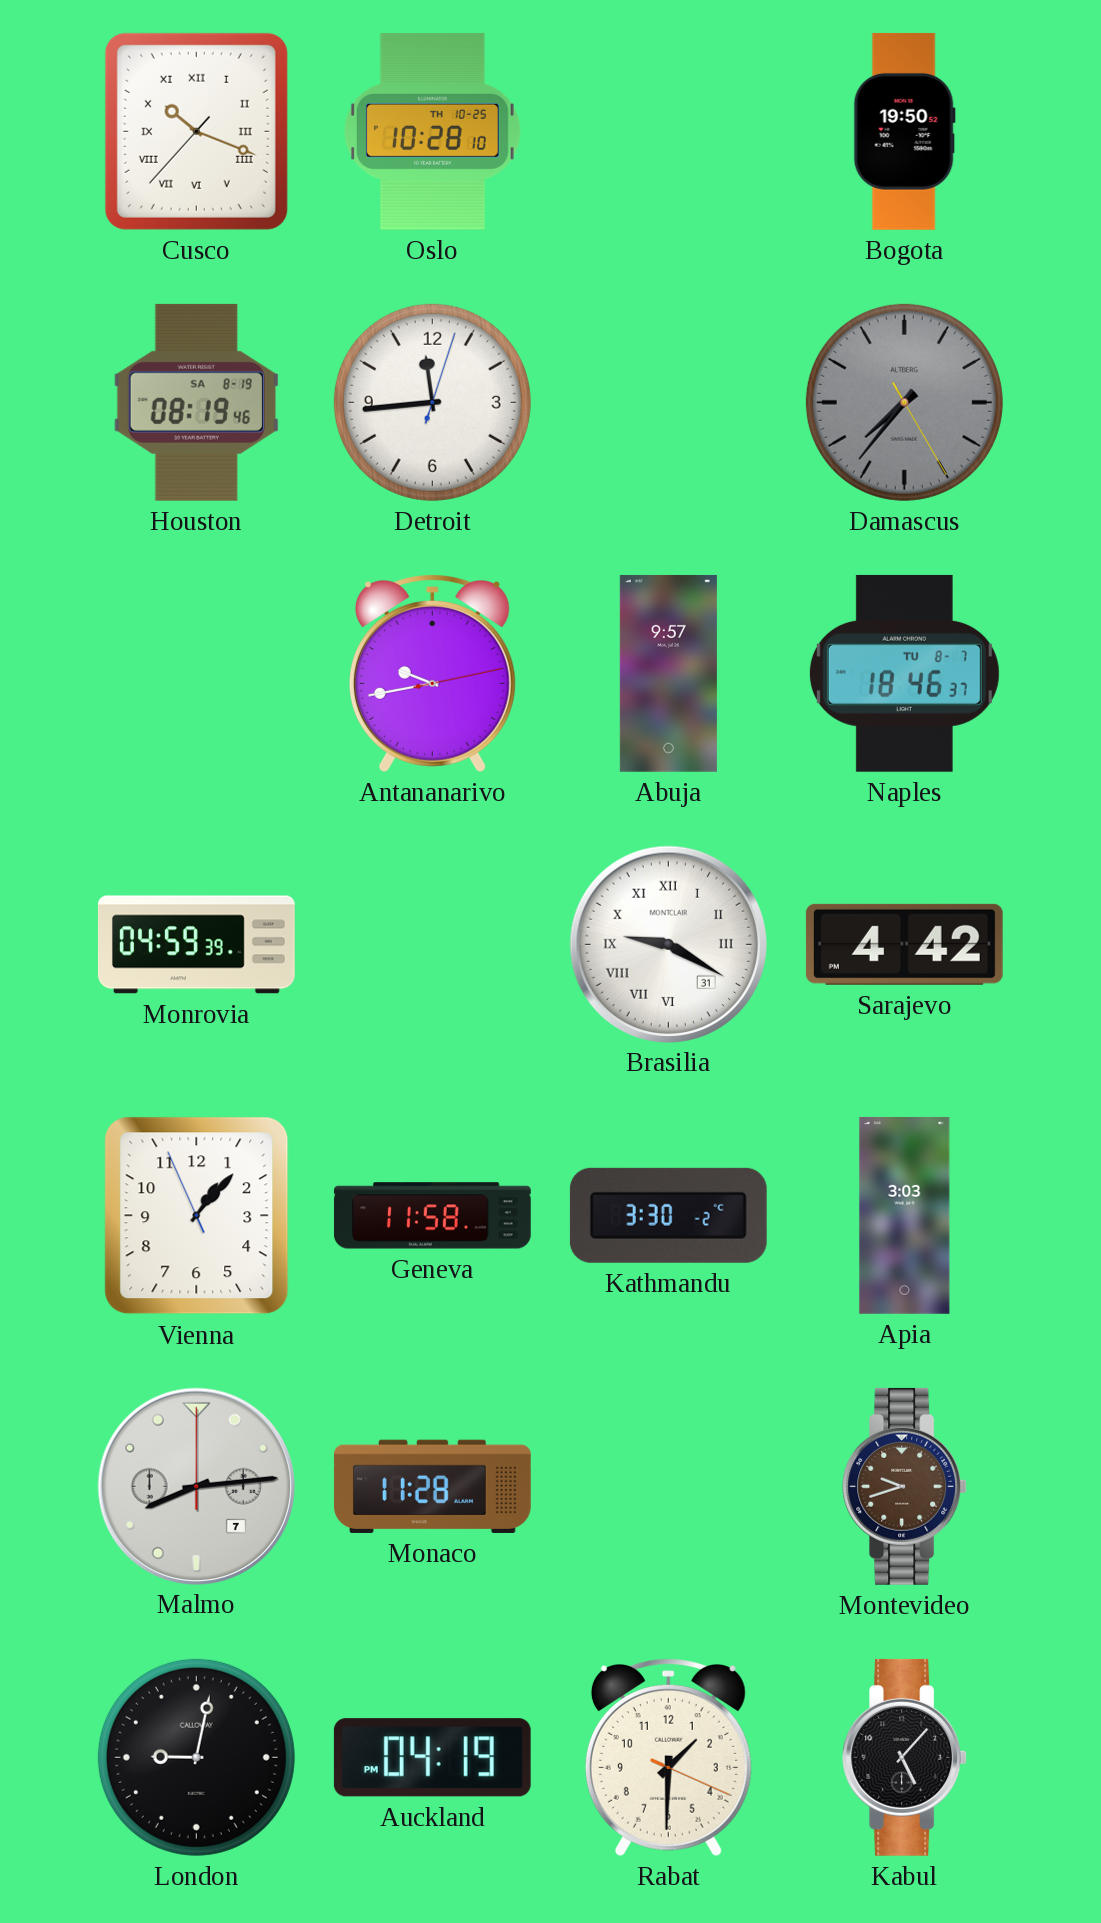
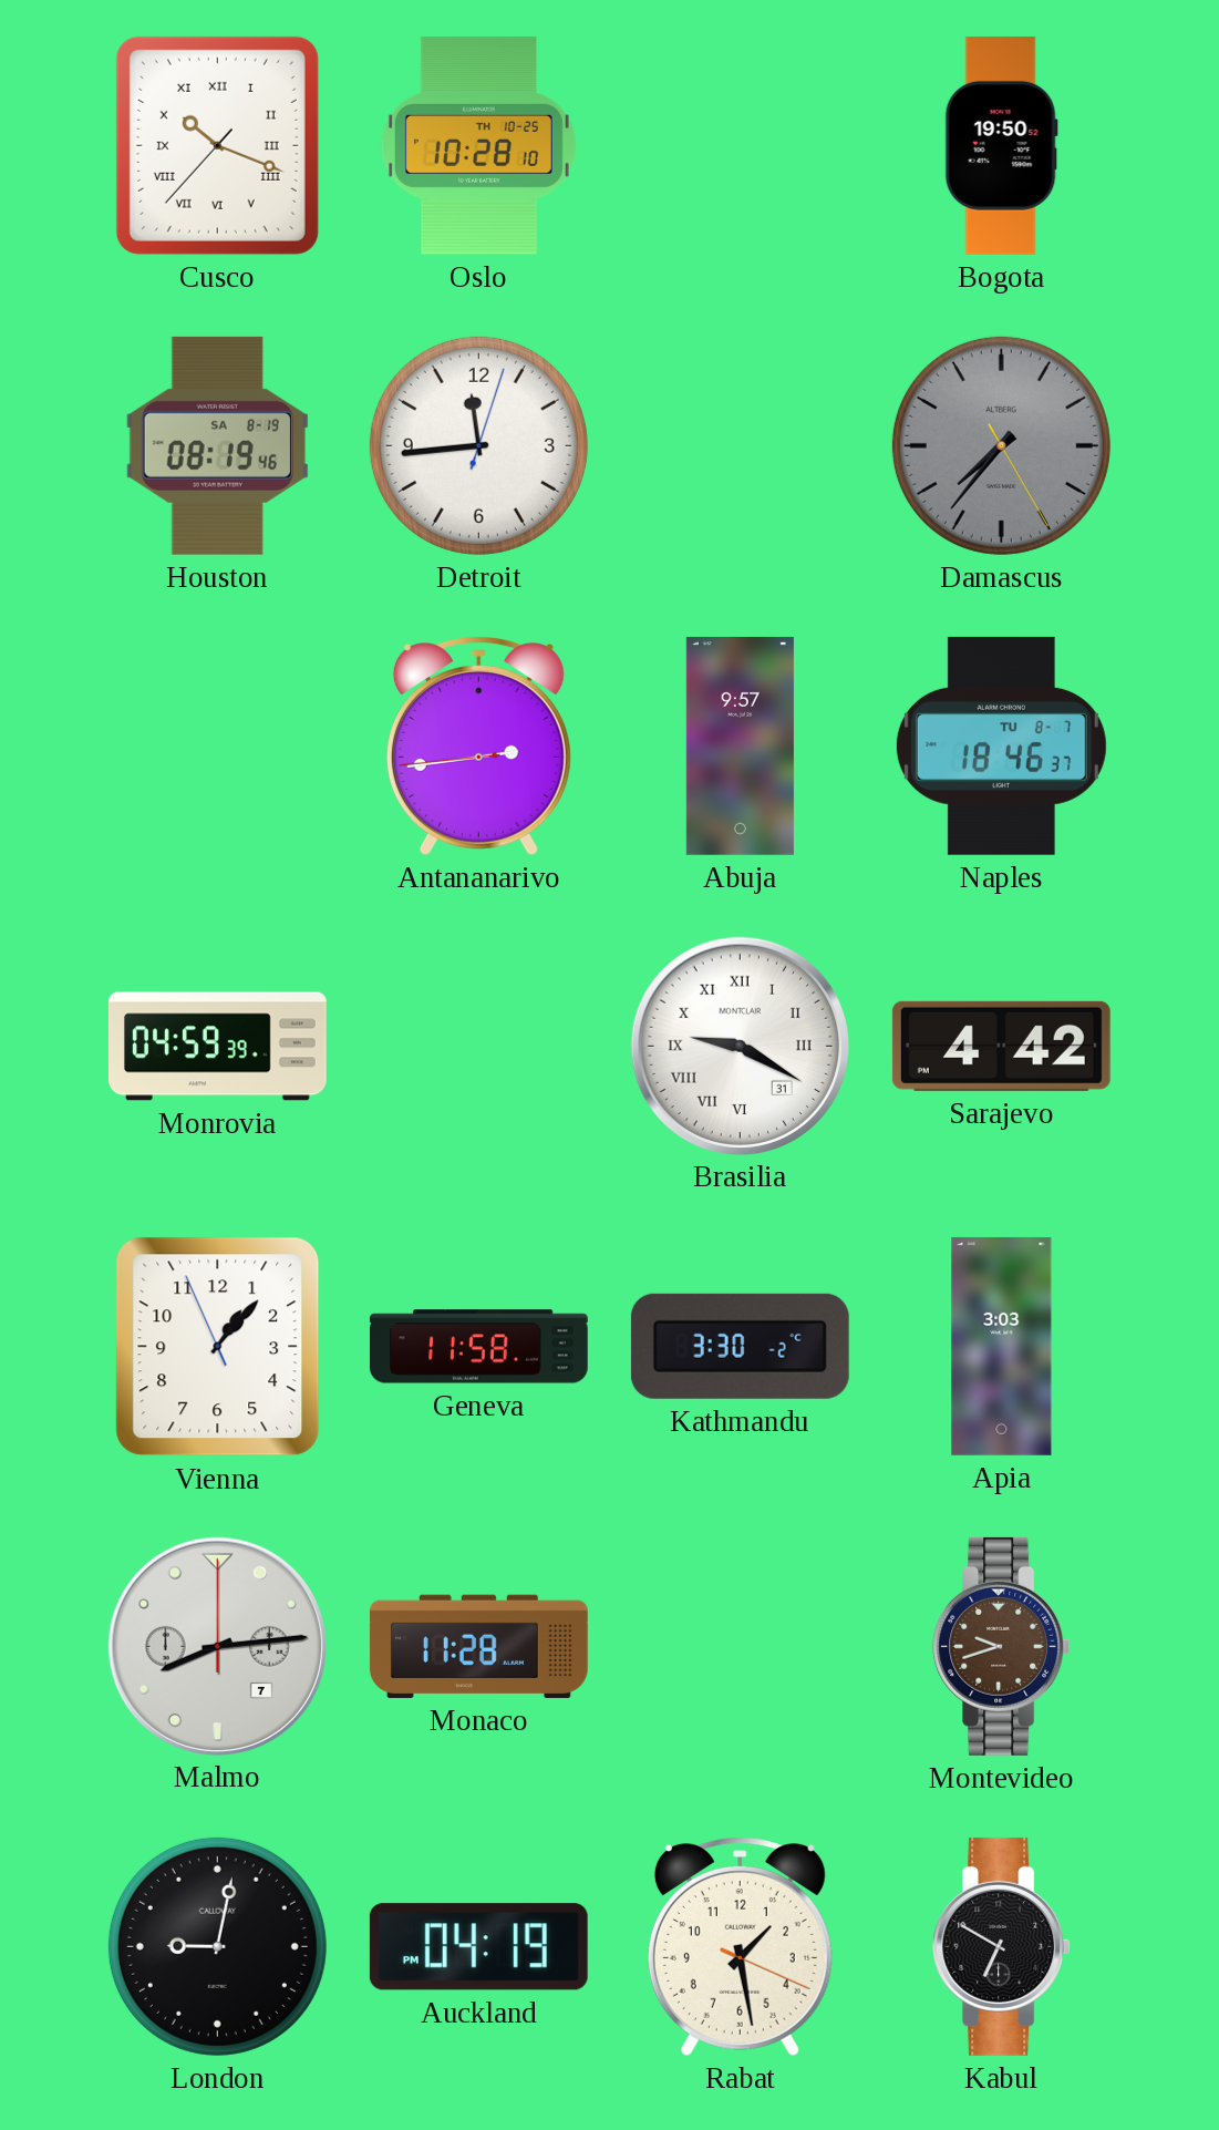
Antananarivo: 9:43 -> 2:43 (478, 745)
Rabat: 1:30 -> 1:28 (740, 1946)
Kabul: 5:07 -> 6:50 (1002, 1946)
